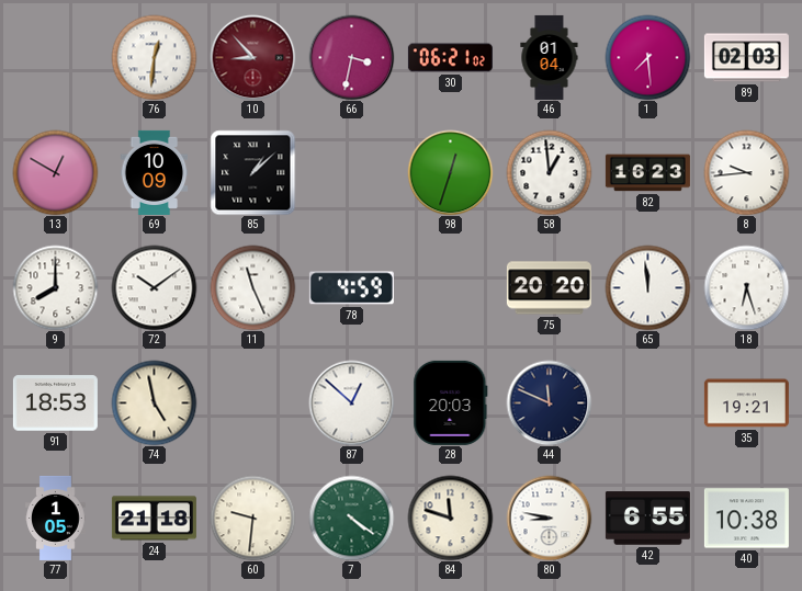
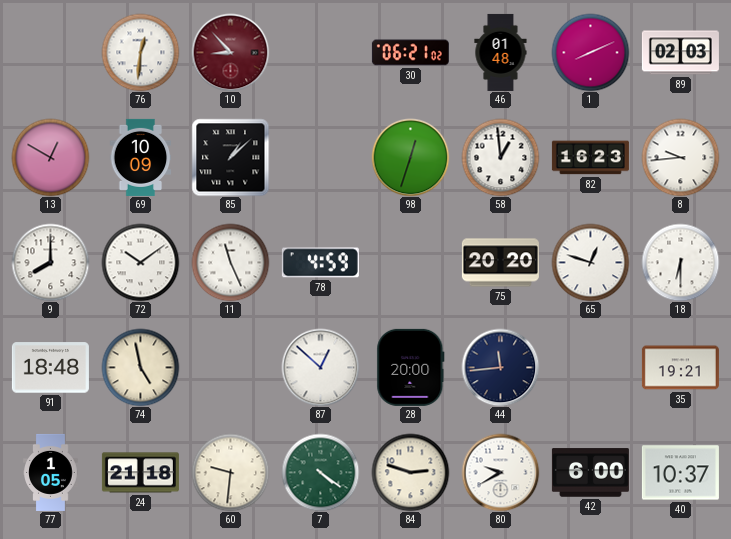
66: 3:32 -> none (351, 57)
46: 01:04 -> 01:48 (501, 52)
1: 7:29 -> 8:11 (590, 52)
65: 11:59 -> 12:48 (590, 262)
18: 6:27 -> 6:30 (680, 262)
91: 18:53 -> 18:48 (50, 368)
28: 20:03 -> 20:00 (411, 367)
44: 11:49 -> 11:44 (500, 367)
84: 11:48 -> 2:48 (410, 472)
80: 8:47 -> 9:40 (500, 472)
42: 6:55 -> 6:00 (590, 473)
40: 10:38 -> 10:37 (680, 473)
